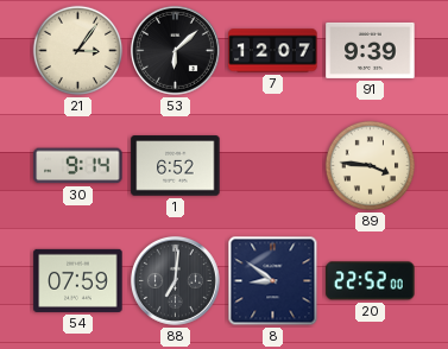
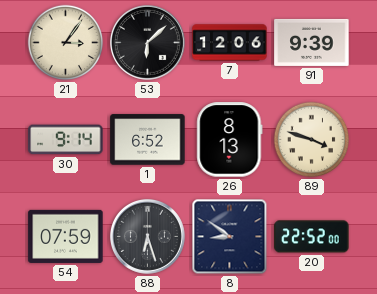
7: 12:07 -> 12:06 (230, 43)
26: none -> 8:13 (230, 140)
89: 3:46 -> 3:48 (312, 140)
88: 7:01 -> 6:27 (147, 236)
